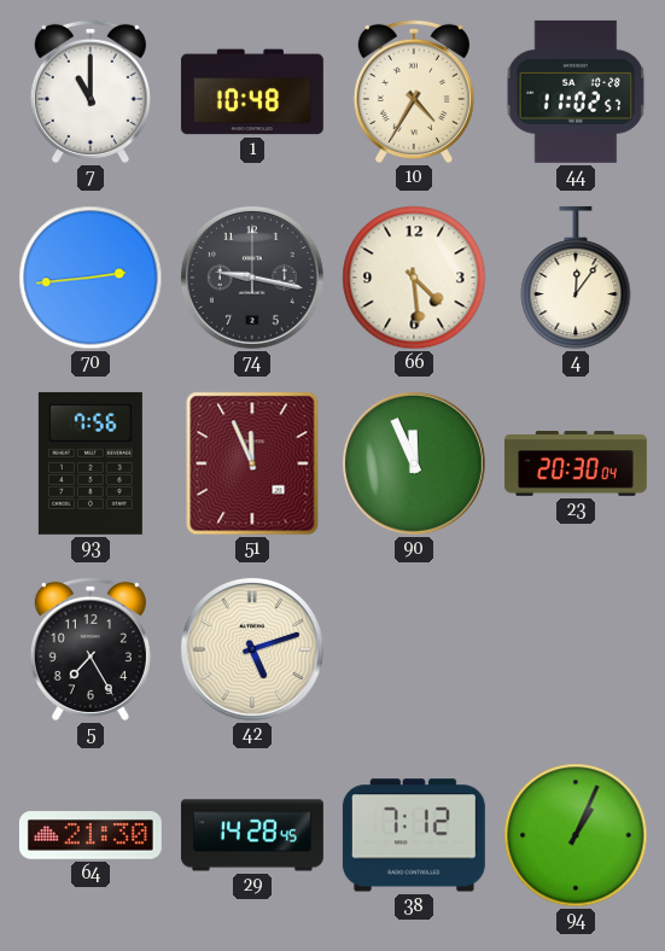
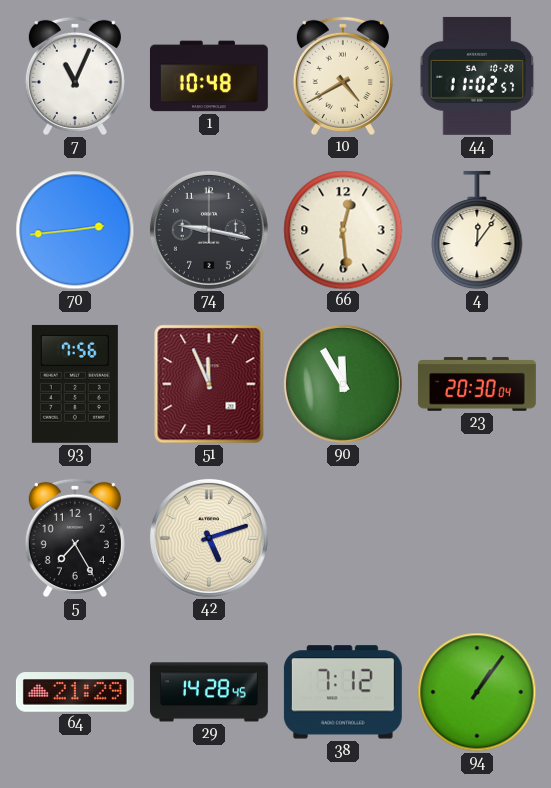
7: 11:00 -> 11:04 (75, 76)
10: 4:35 -> 4:40 (343, 76)
66: 4:29 -> 12:29 (343, 230)
90: 11:56 -> 11:55 (343, 384)
64: 21:30 -> 21:29 (75, 692)
94: 1:04 -> 1:06 (477, 692)
